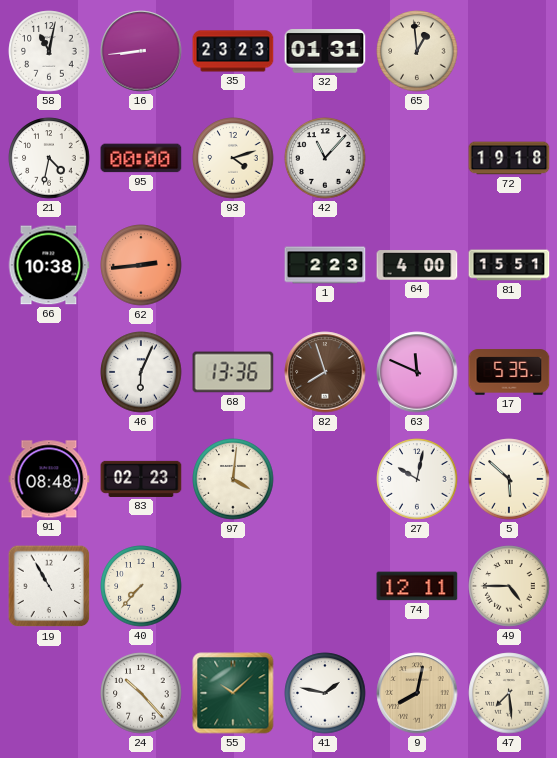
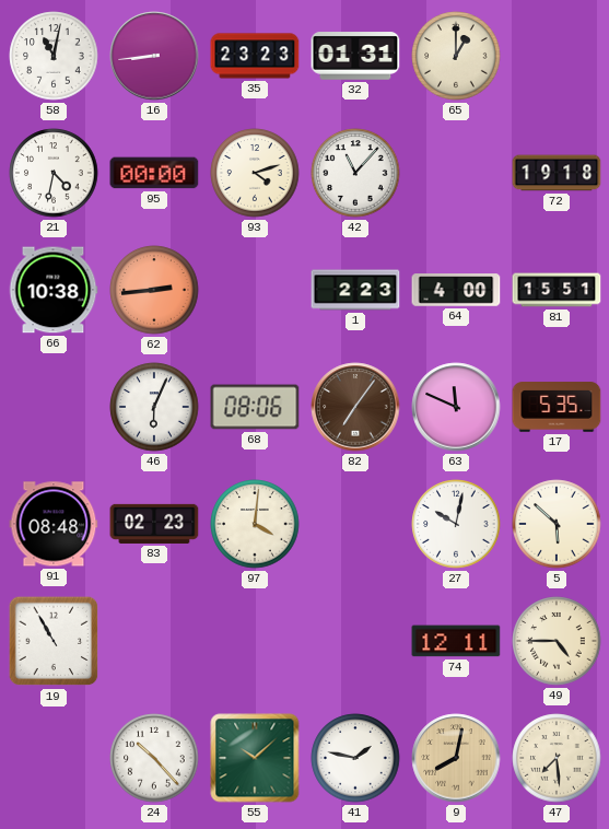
65: 12:59 -> 1:00 (456, 56)
68: 13:36 -> 08:06 (255, 407)
82: 7:57 -> 7:06 (355, 407)
40: 7:37 -> none (141, 586)
